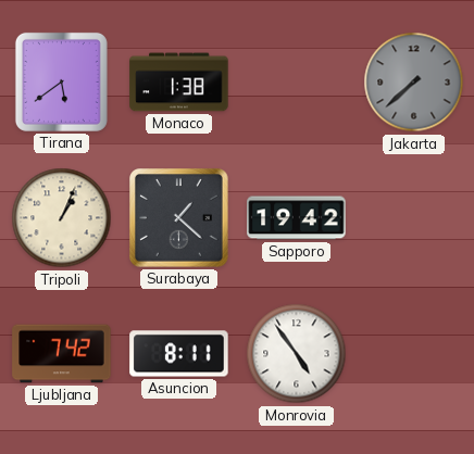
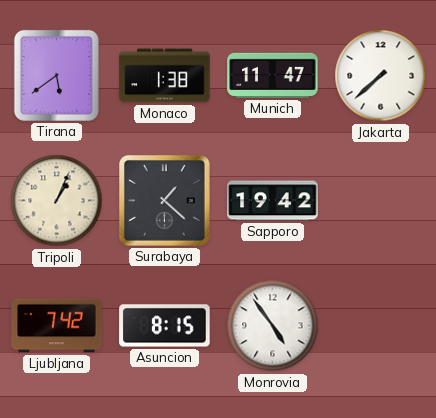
Munich: none -> 11:47 (273, 75)
Jakarta dial: grey -> white (381, 76)
Asuncion: 8:11 -> 8:15 (165, 326)
